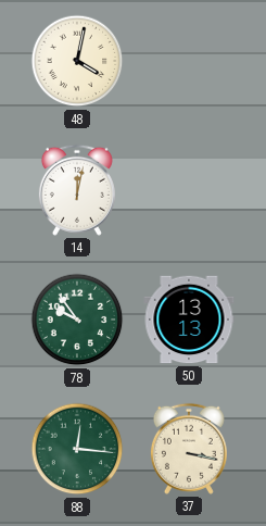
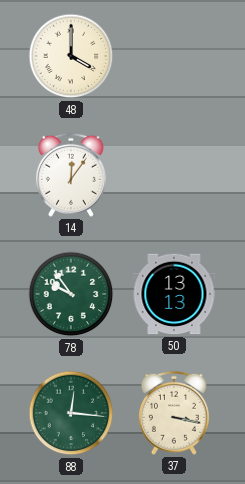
48: 4:02 -> 4:00 (71, 56)
14: 12:02 -> 12:06 (71, 175)
